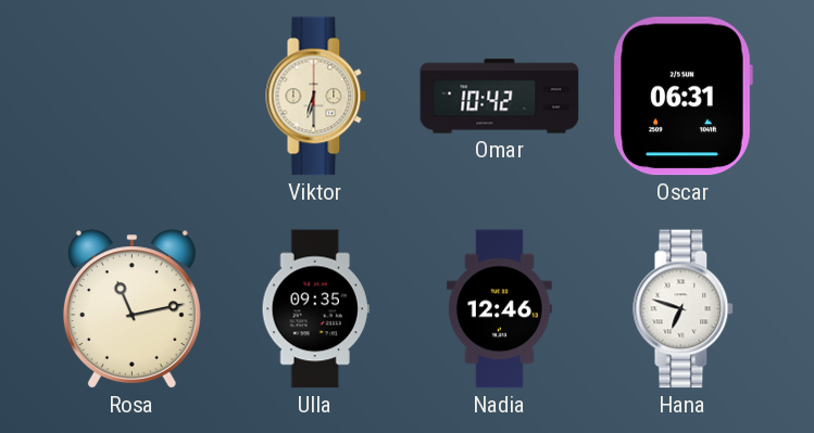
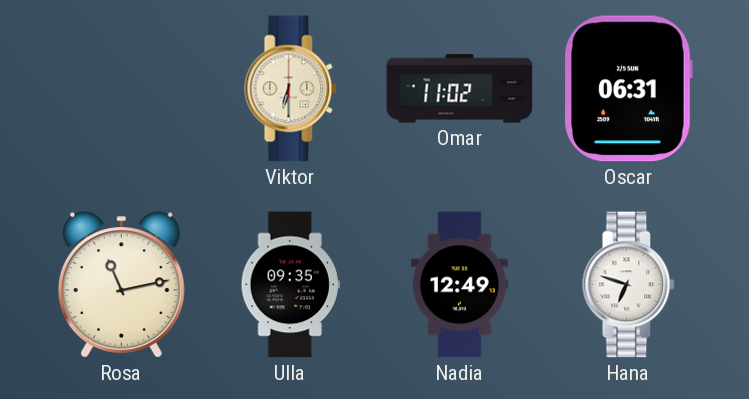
Omar: 10:42 -> 11:02 (460, 89)
Nadia: 12:46 -> 12:49 (459, 285)
